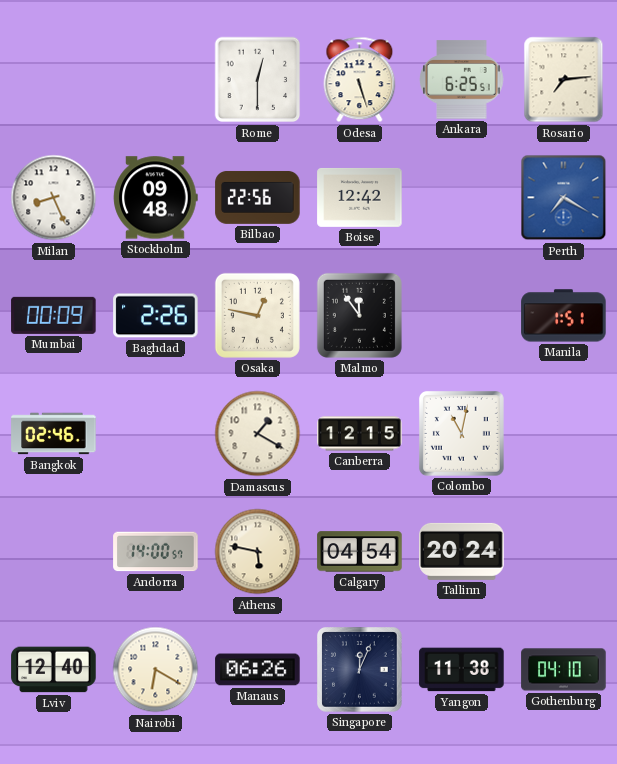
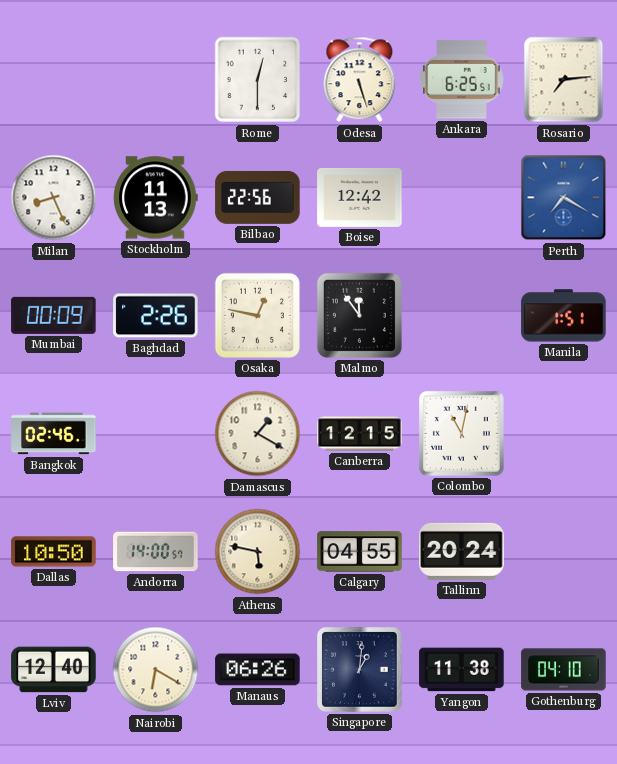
Stockholm: 09:48 -> 11:13 (156, 198)
Dallas: none -> 10:50 (54, 552)
Calgary: 04:54 -> 04:55 (360, 552)
Singapore: 12:04 -> 1:01 (360, 670)
